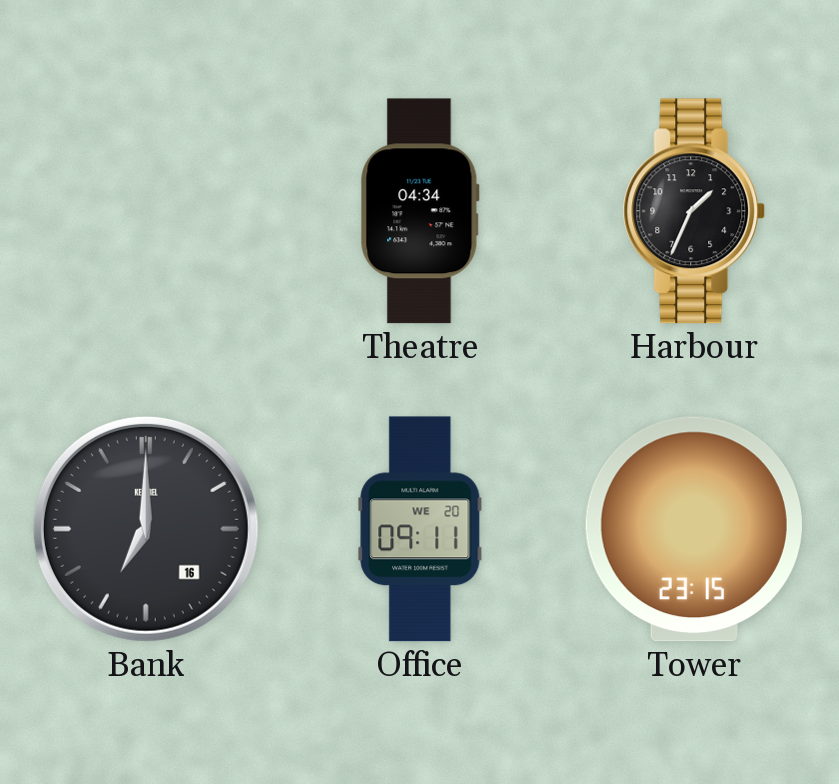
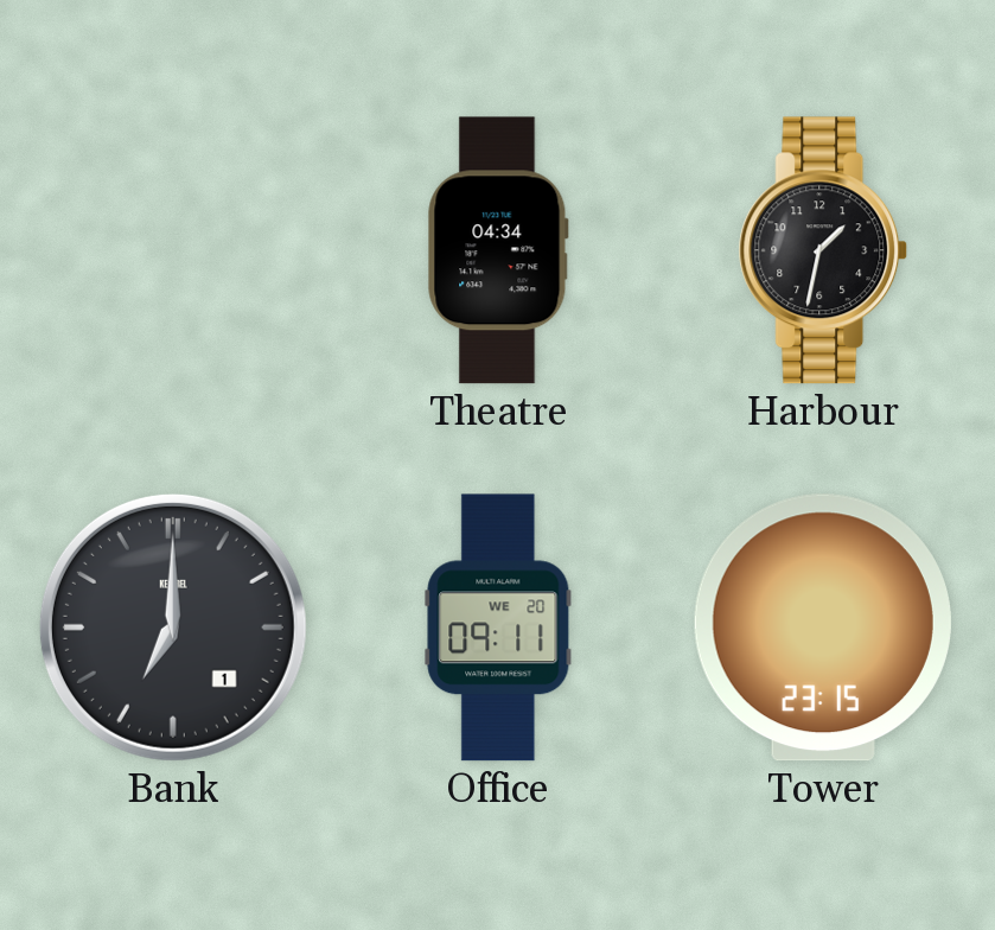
Harbour: 1:34 -> 1:32 (823, 250)
Bank date: 16 -> 1 (173, 628)
